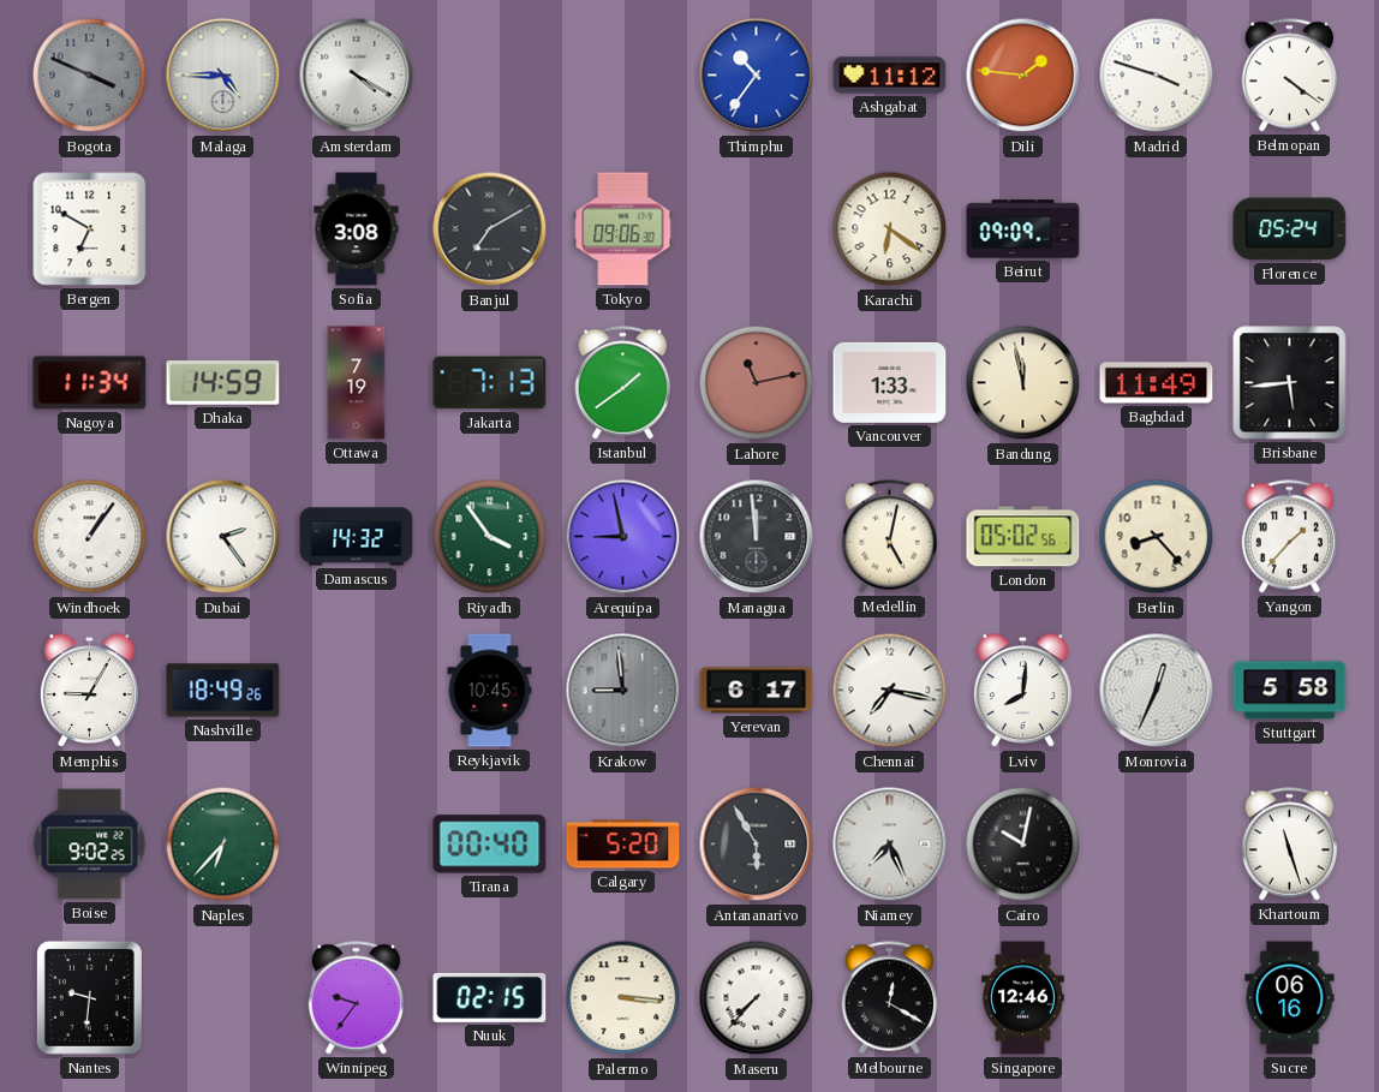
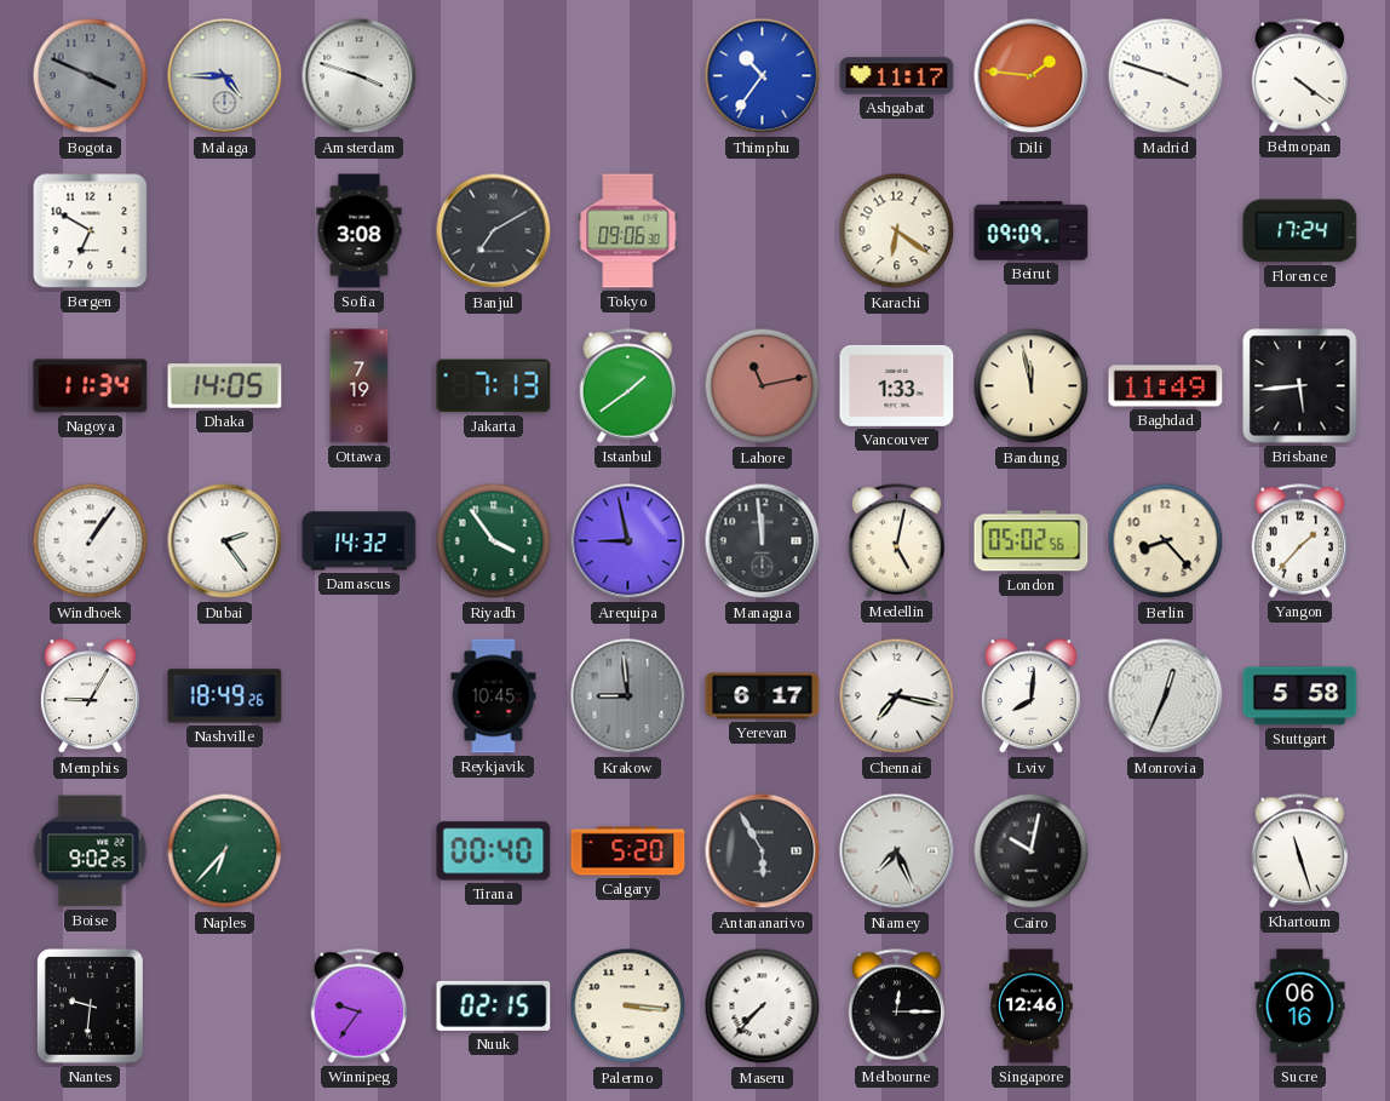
Amsterdam: 4:20 -> 3:48 (360, 76)
Ashgabat: 11:12 -> 11:17 (897, 76)
Florence: 05:24 -> 17:24 (1300, 231)
Dhaka: 14:59 -> 14:05 (225, 386)
Melbourne: 12:20 -> 12:15 (897, 1007)
